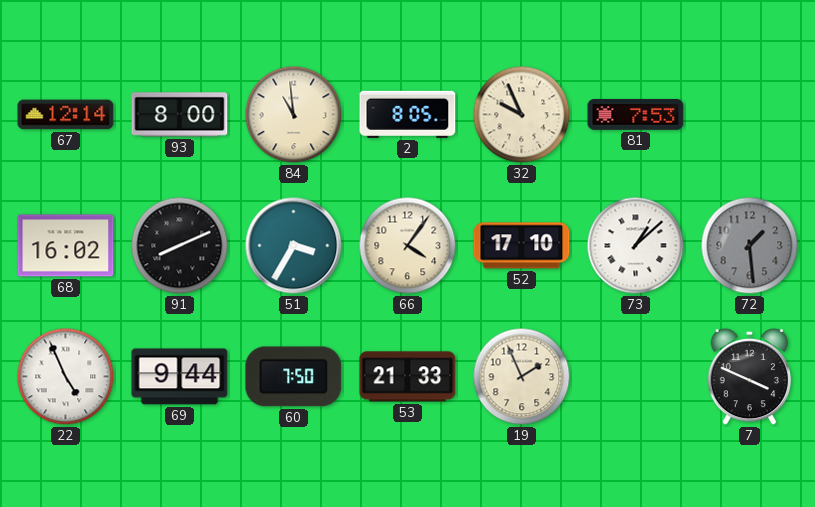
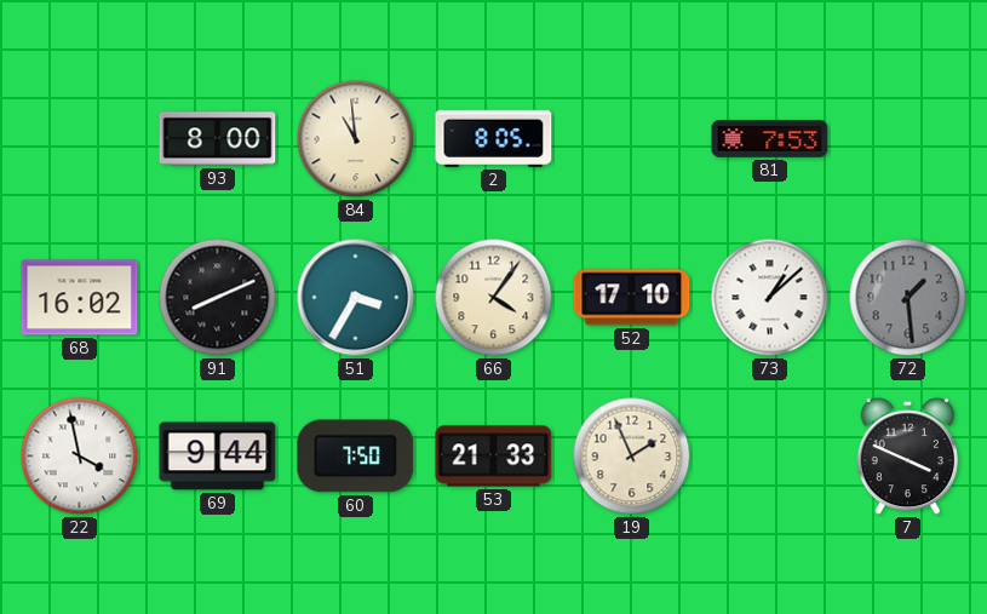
67: 12:14 -> none (66, 115)
32: 9:56 -> none (522, 115)
22: 4:56 -> 3:58 (80, 457)
